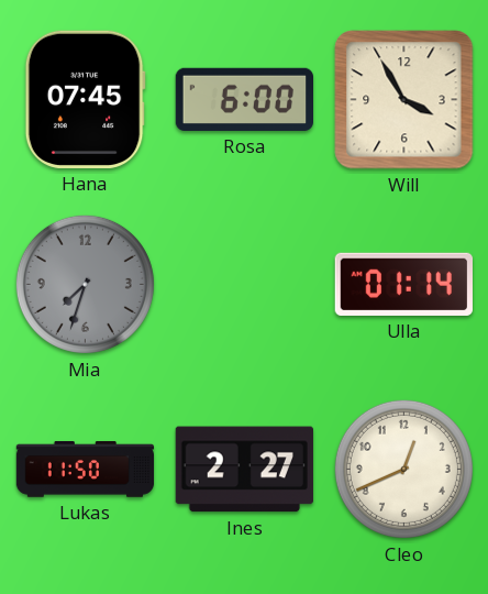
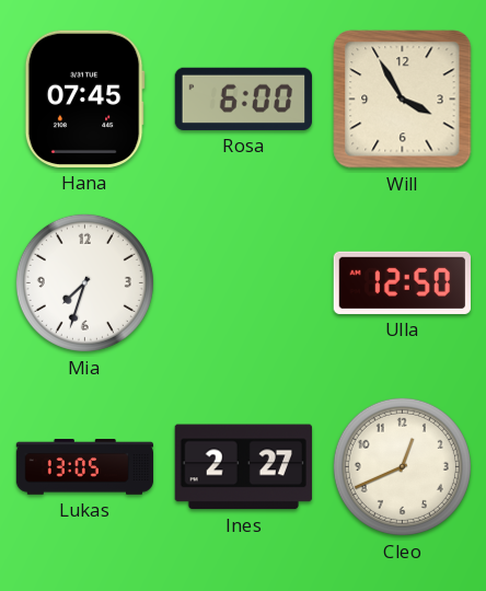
Mia dial: grey -> white (84, 282)
Ulla: 01:14 -> 12:50 (402, 282)
Lukas: 11:50 -> 13:05 (85, 467)
